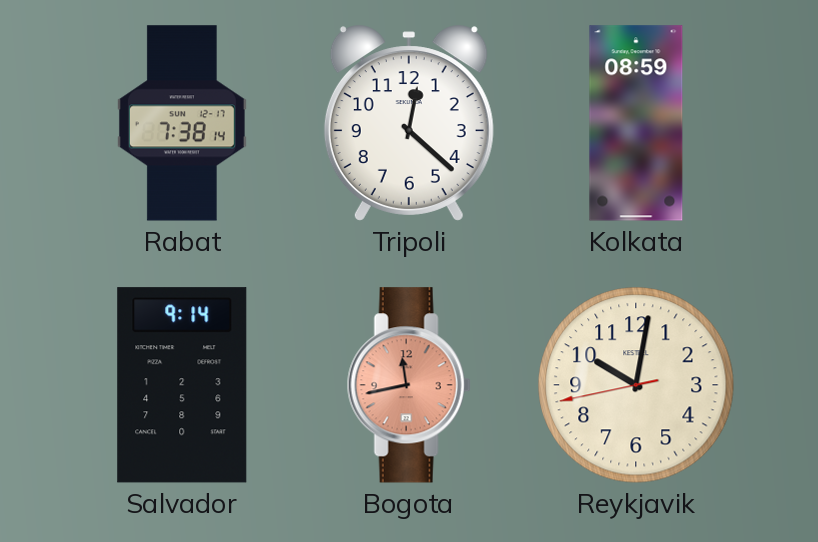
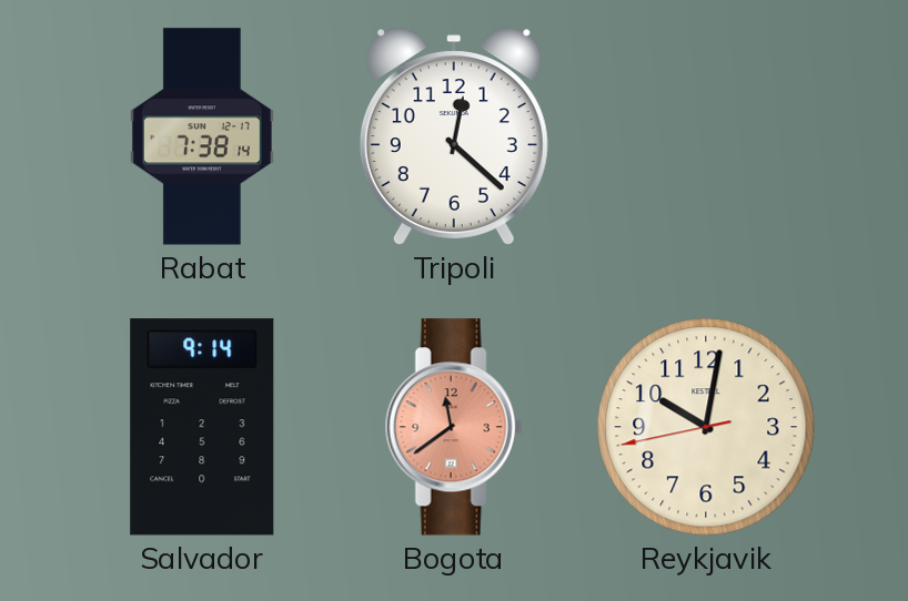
Kolkata: 08:59 -> none (636, 123)
Bogota: 11:43 -> 11:39 (454, 427)
